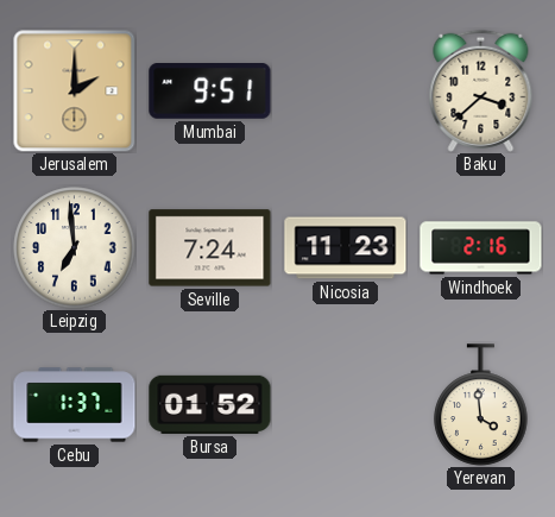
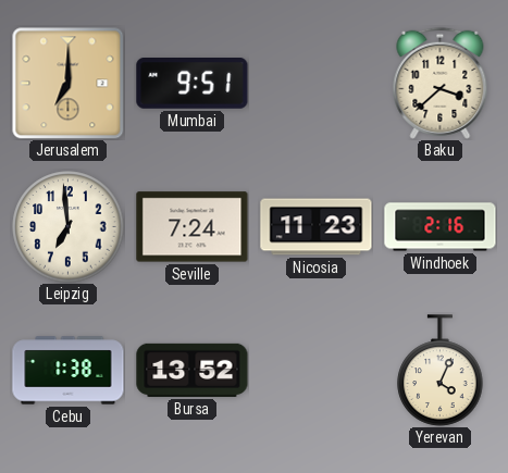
Jerusalem: 2:00 -> 7:00 (67, 83)
Cebu: 1:37 -> 1:38 (69, 371)
Bursa: 01:52 -> 13:52 (193, 370)
Yerevan: 3:59 -> 4:04 (441, 371)
